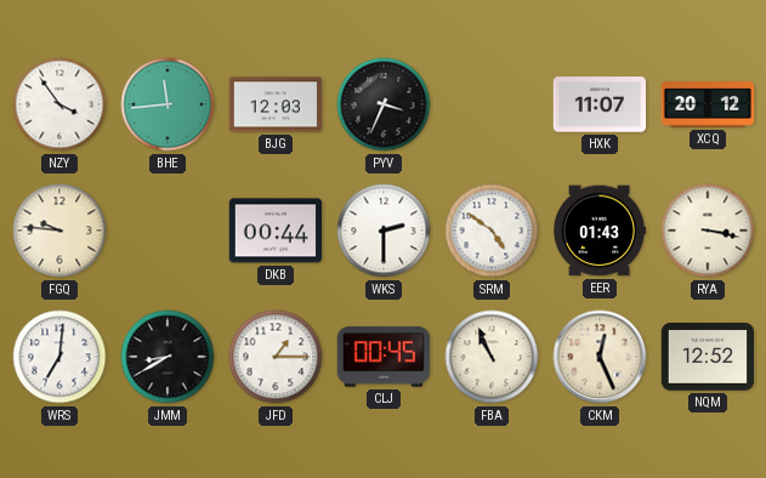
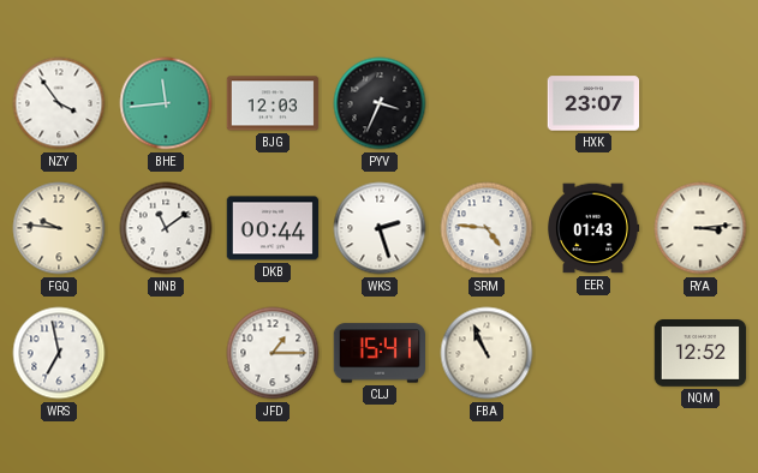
HXK: 11:07 -> 23:07 (593, 103)
XCQ: 20:12 -> none (708, 104)
NNB: none -> 11:09 (166, 228)
WKS: 2:30 -> 2:27 (380, 228)
SRM: 4:51 -> 4:46 (487, 228)
RYA: 3:17 -> 3:14 (700, 228)
WRS: 7:01 -> 6:58 (59, 353)
JMM: 8:40 -> none (168, 357)
CLJ: 00:45 -> 15:41 (378, 353)
CKM: 12:26 -> none (600, 357)
